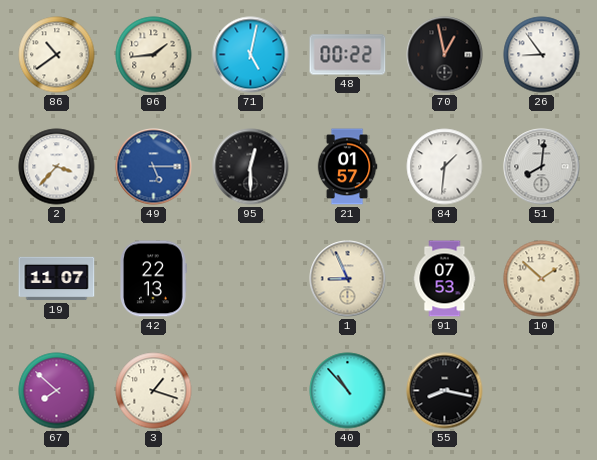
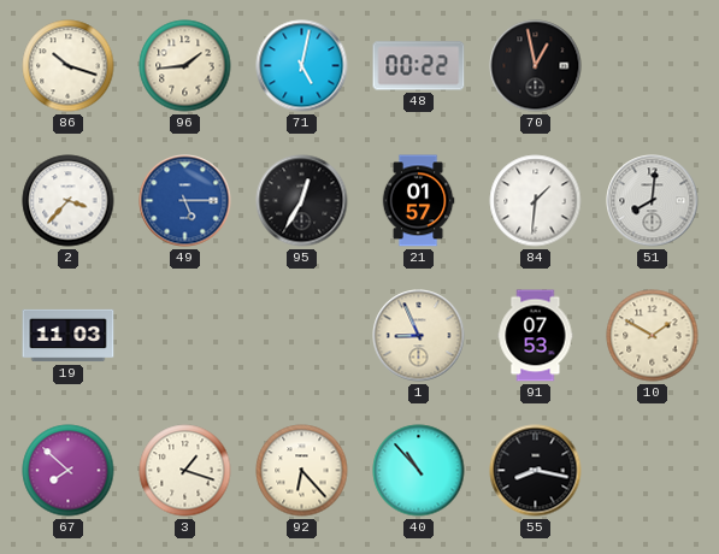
86: 10:39 -> 10:18 (69, 66)
26: 8:54 -> none (542, 55)
95: 12:30 -> 12:35 (302, 201)
19: 11:07 -> 11:03 (69, 336)
42: 22:13 -> none (154, 279)
10: 1:52 -> 1:50 (653, 336)
92: none -> 6:23 (302, 471)
